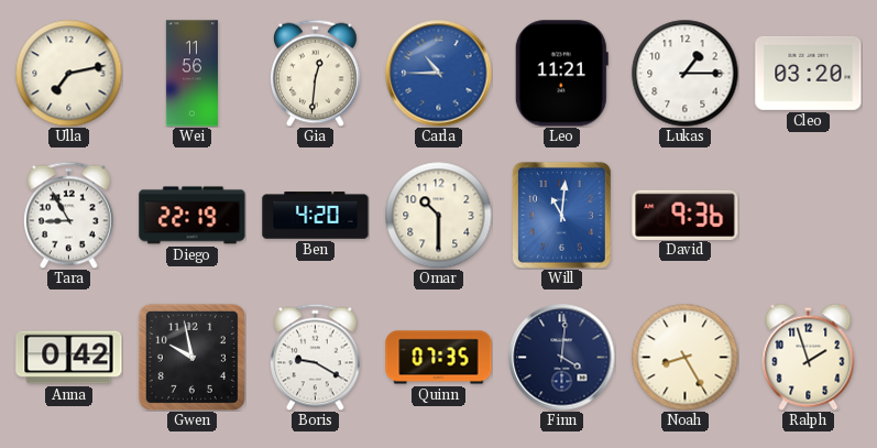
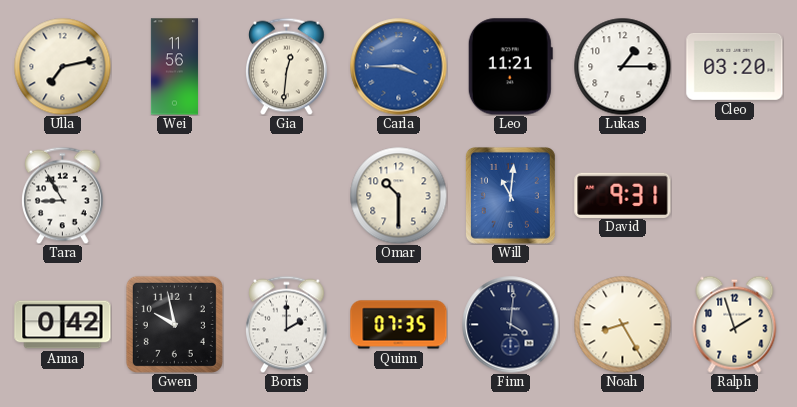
Carla: 10:45 -> 3:45 (399, 67)
Diego: 22:19 -> none (193, 216)
Ben: 4:20 -> none (316, 216)
David: 9:36 -> 9:31 (623, 195)
Boris: 9:20 -> 2:00 (287, 324)
